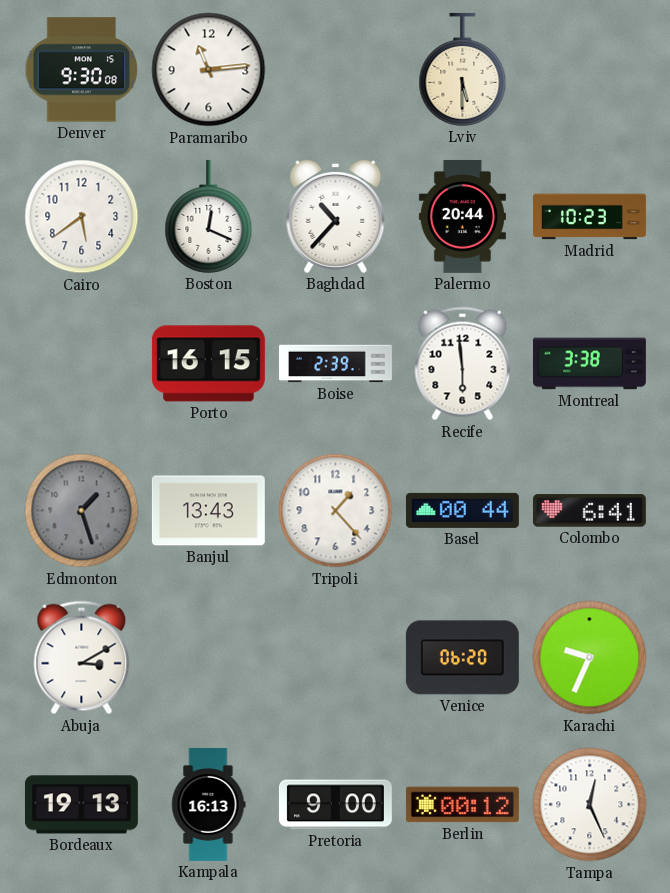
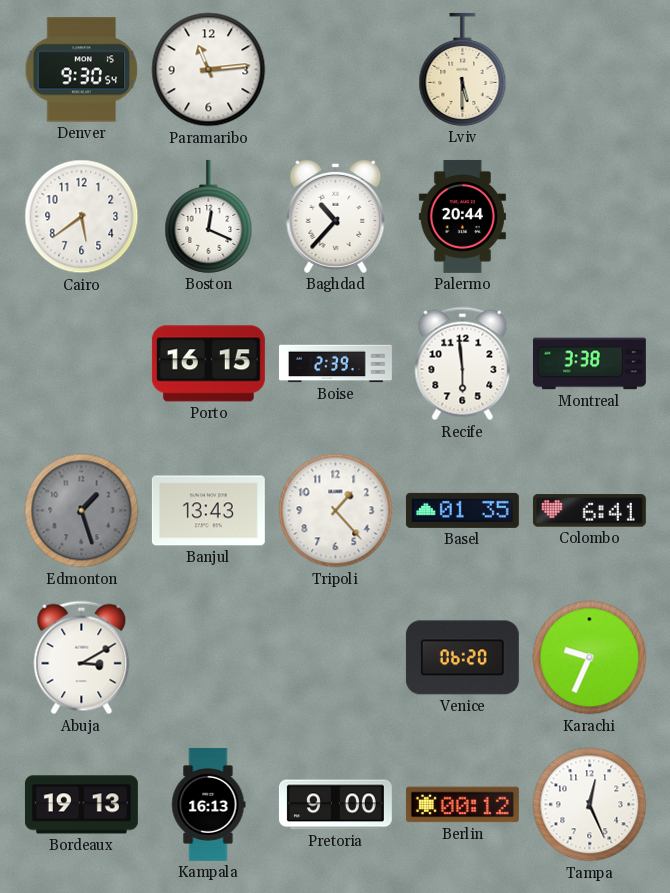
Denver: 9:30:08 -> 9:30:54 (82, 70)
Madrid: 10:23 -> none (589, 217)
Basel: 00:44 -> 01:35 (462, 510)
